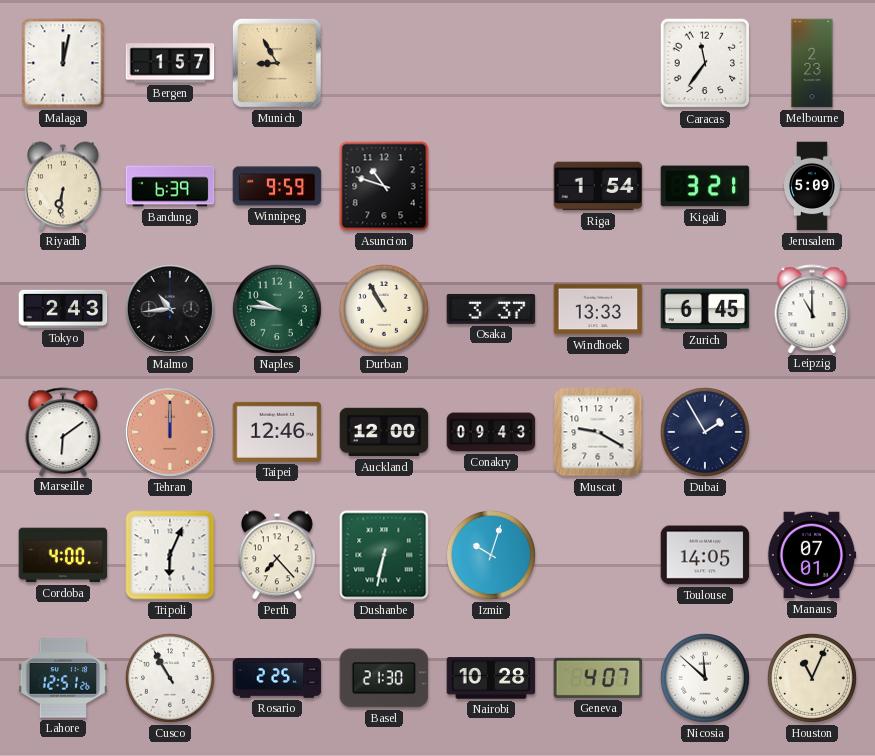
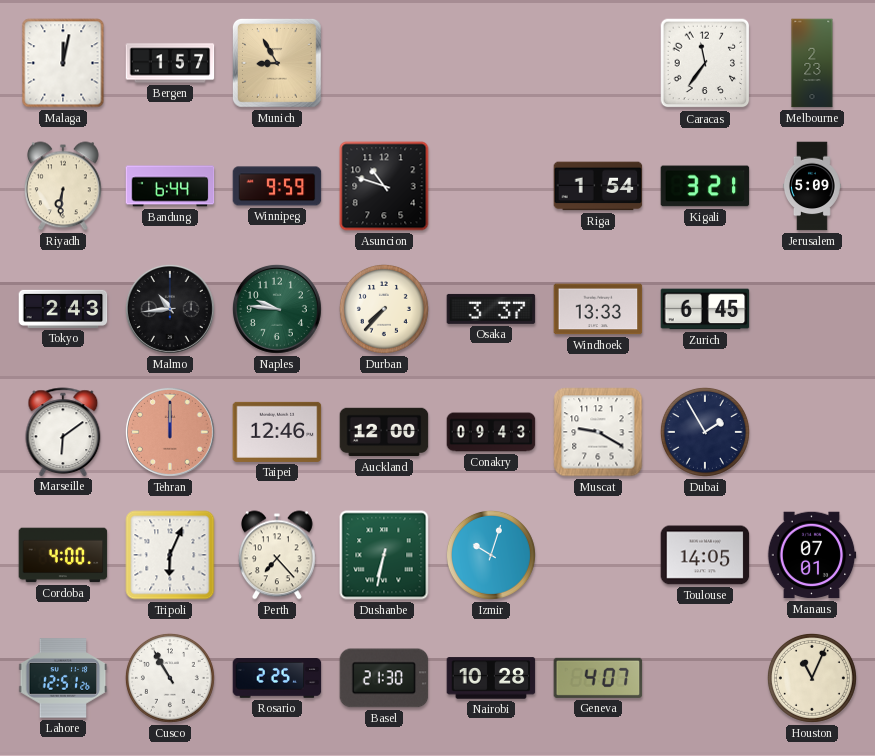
Bandung: 6:39 -> 6:44 (170, 186)
Durban: 10:55 -> 7:37 (384, 309)
Leipzig: 11:00 -> none (812, 309)
Nicosia: 11:52 -> none (705, 678)
